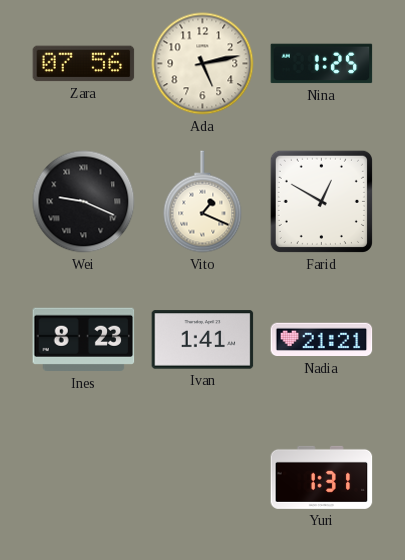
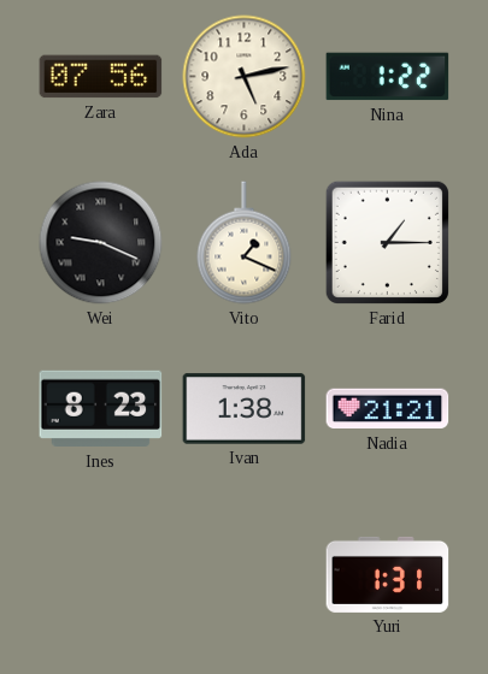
Nina: 1:25 -> 1:22 (388, 77)
Farid: 12:50 -> 1:15 (387, 242)
Ivan: 1:41 -> 1:38 (245, 409)
